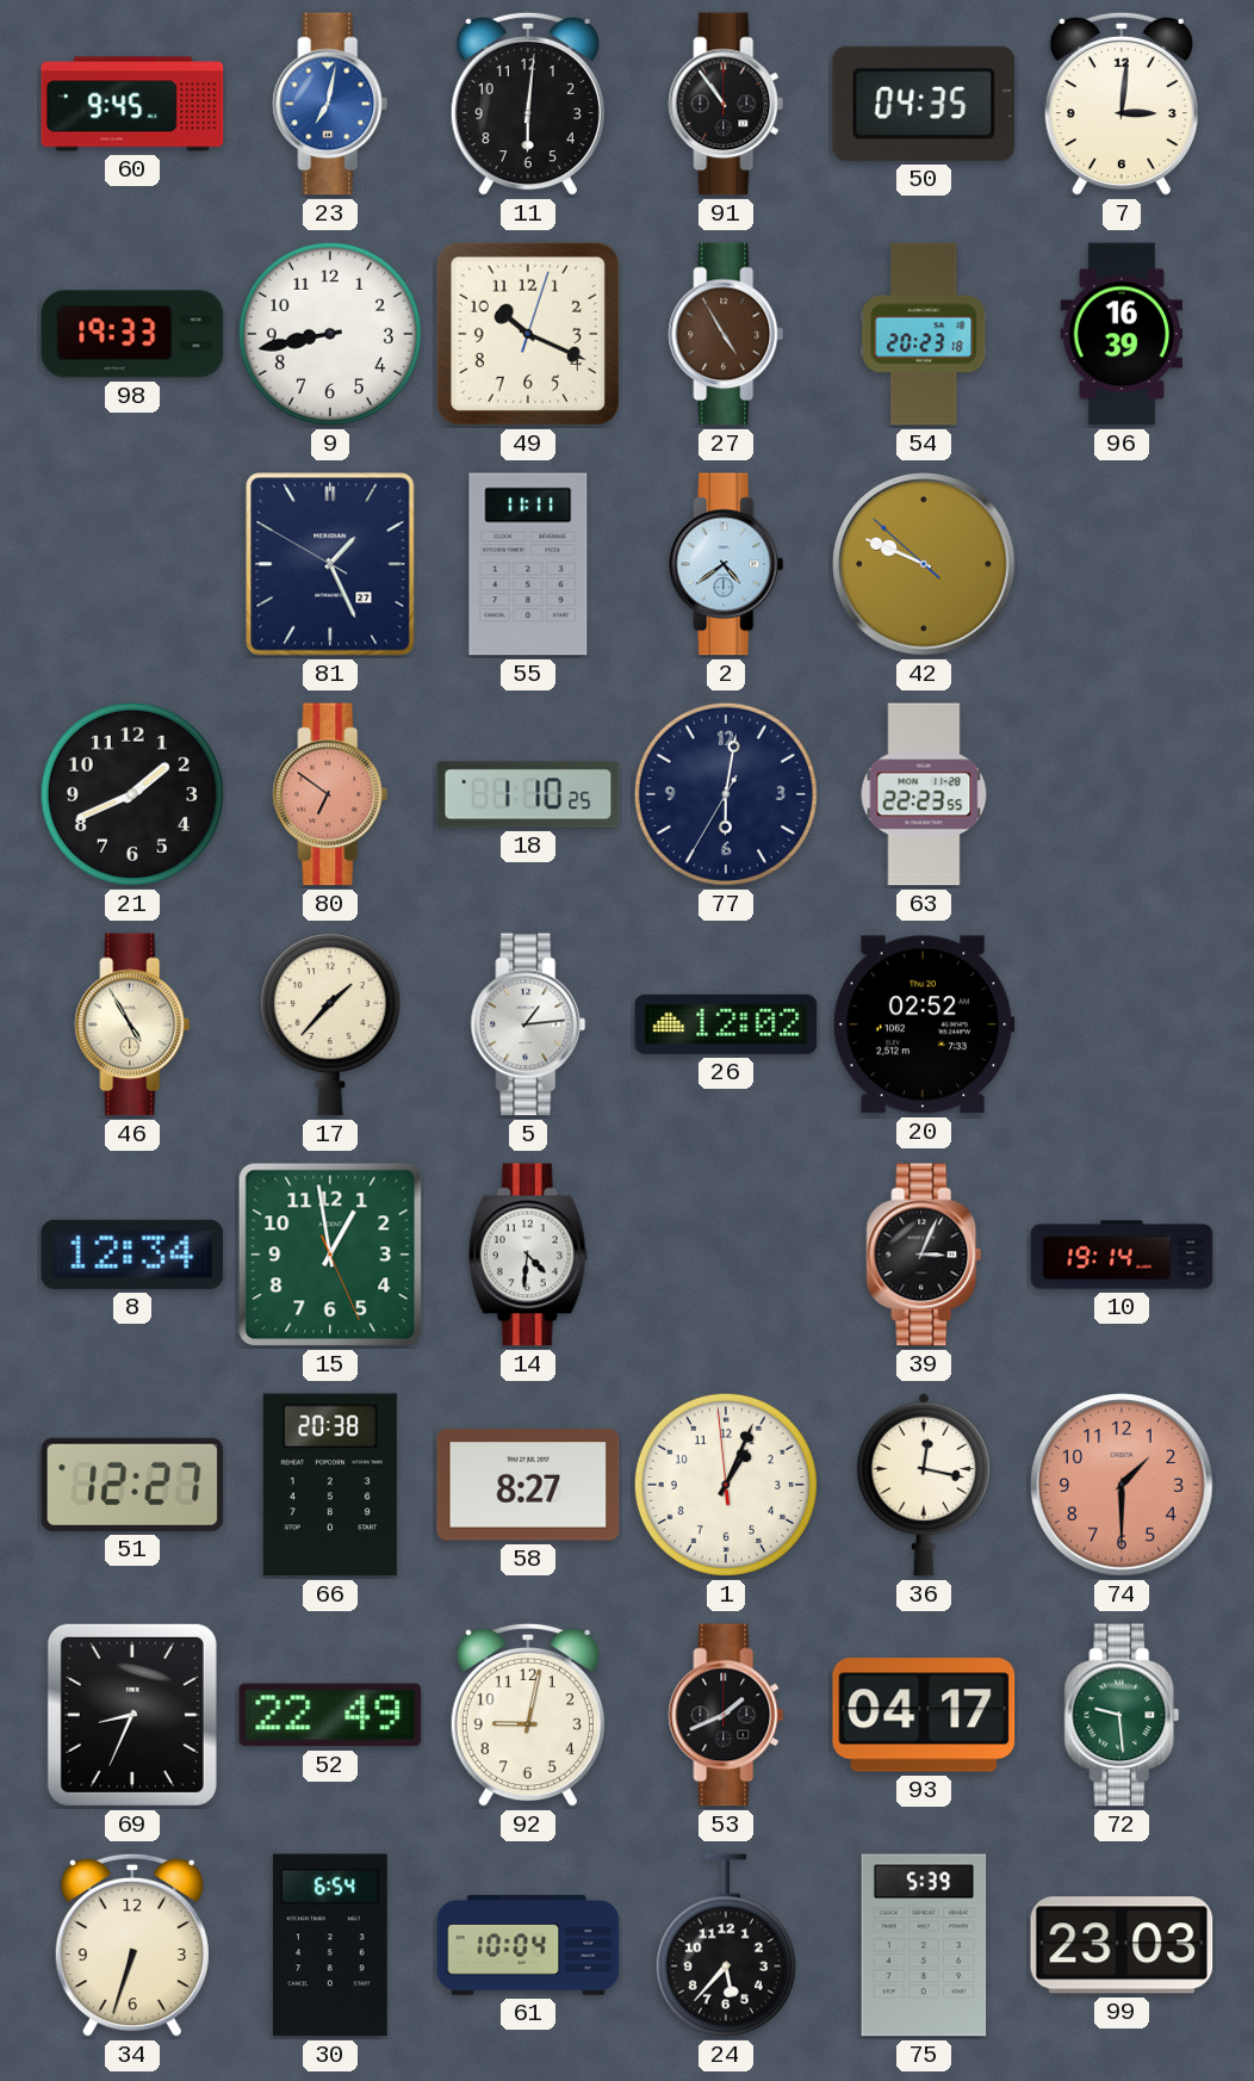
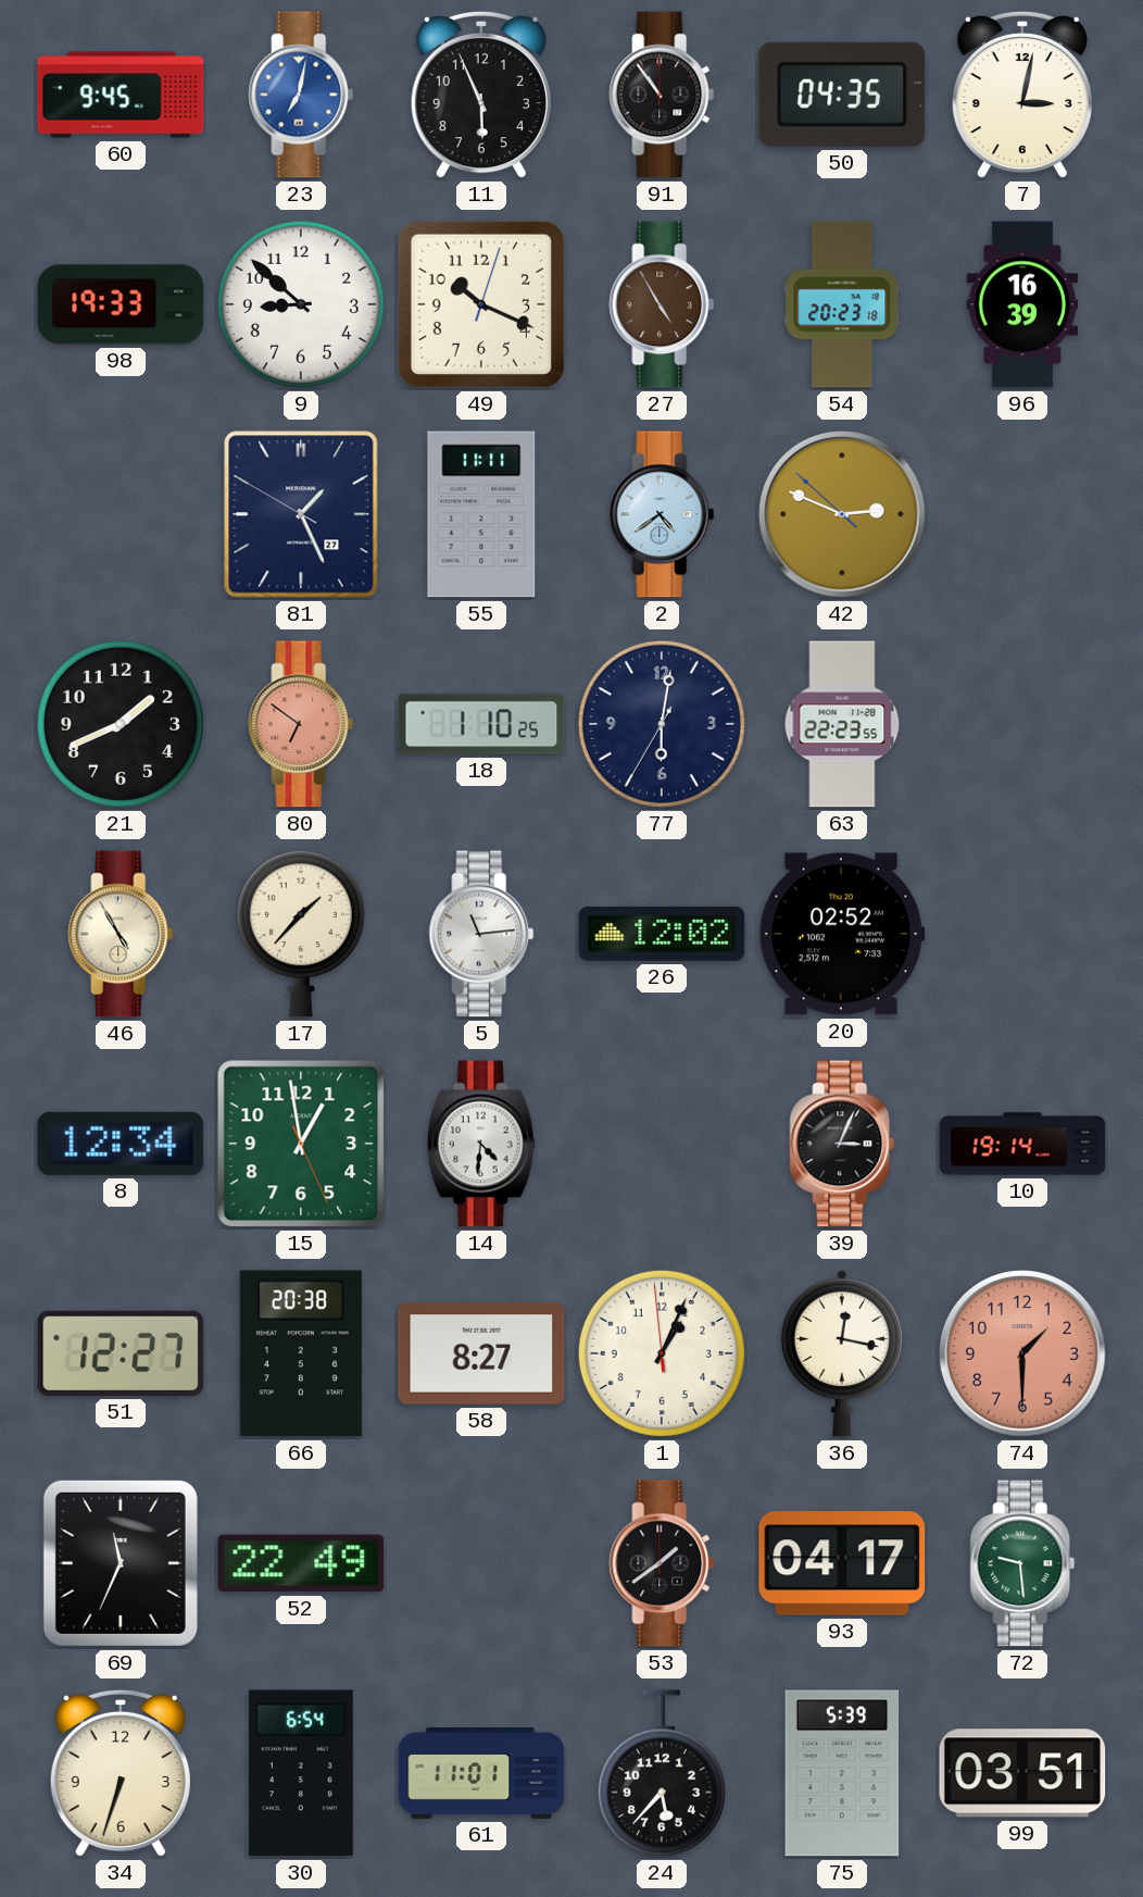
11: 6:01 -> 5:56 (481, 95)
7: 3:01 -> 3:02 (1022, 95)
9: 8:43 -> 8:52 (301, 304)
42: 9:48 -> 2:48 (842, 514)
5: 1:14 -> 11:14 (481, 934)
69: 8:34 -> 11:34 (121, 1563)
92: 9:02 -> none (528, 1715)
53: 1:41 -> 1:39 (662, 1563)
61: 10:04 -> 11:01 (481, 1774)
99: 23:03 -> 03:51 (1022, 1773)
